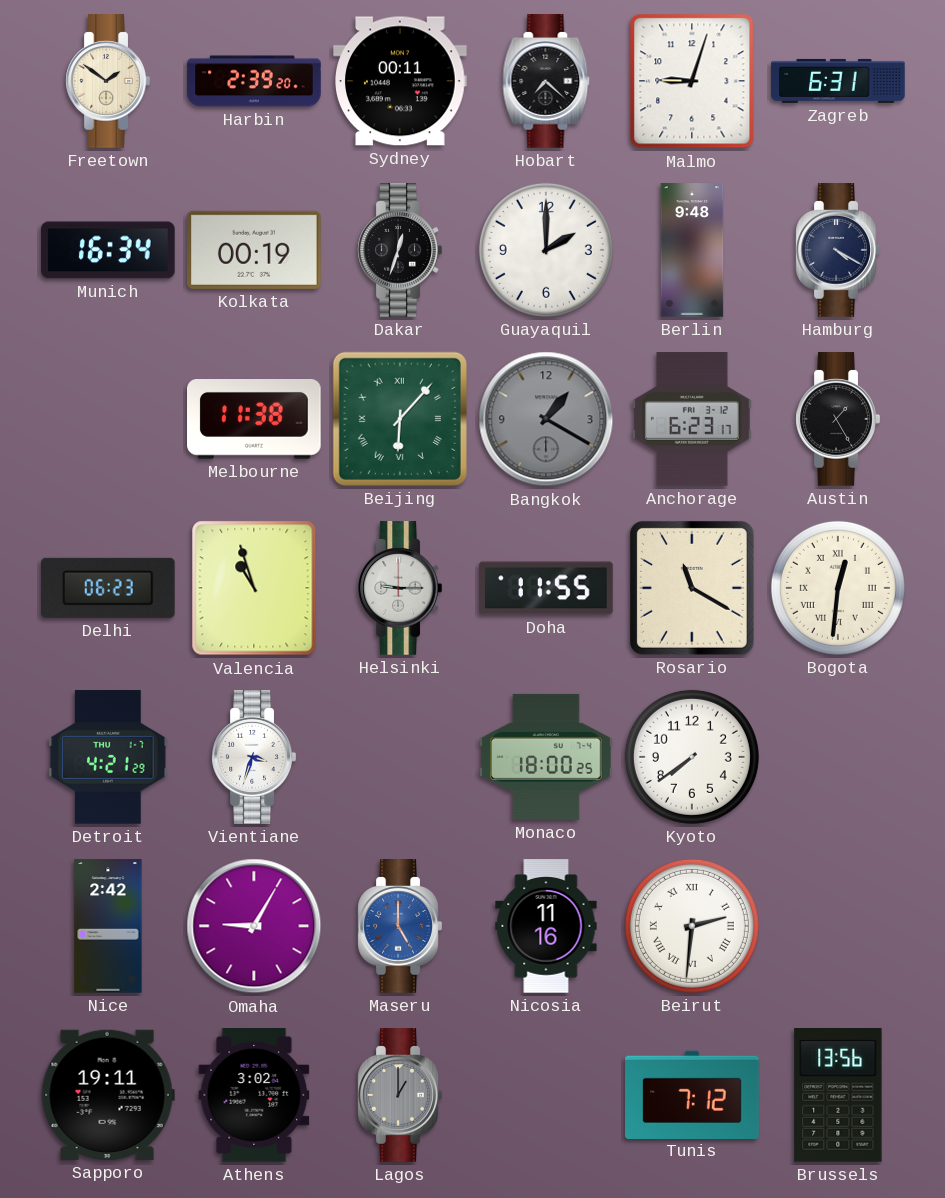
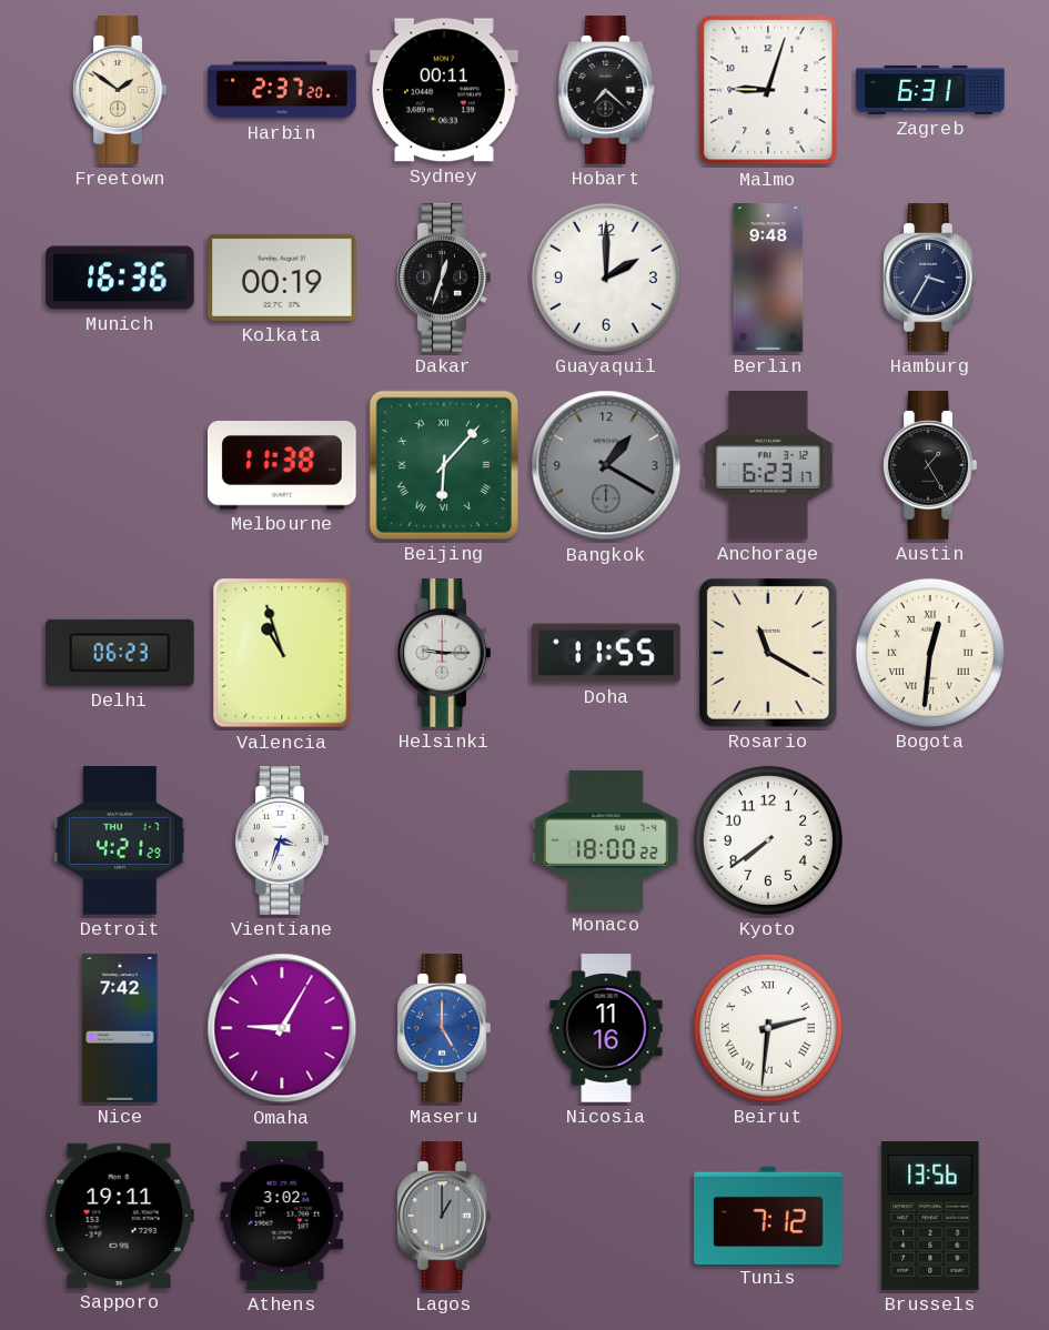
Harbin: 2:39 -> 2:37 (282, 90)
Munich: 16:34 -> 16:36 (120, 278)
Hamburg: 4:20 -> 3:35 (930, 278)
Monaco: 18:00:25 -> 18:00:22 (606, 840)
Nice: 2:42 -> 7:42 (120, 1028)
